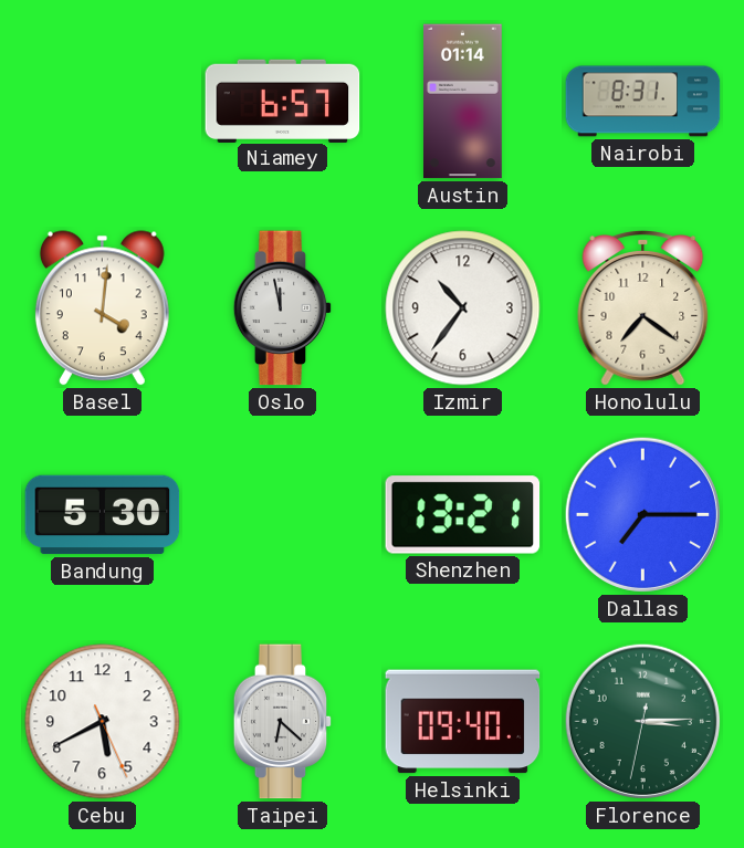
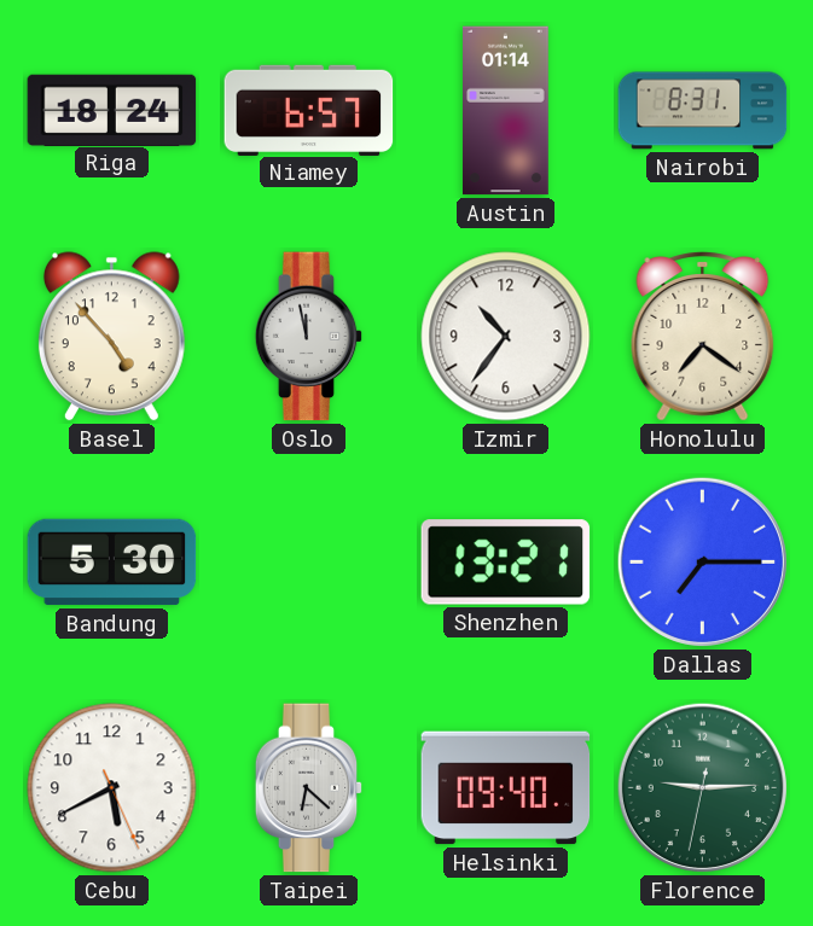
Riga: none -> 18:24 (112, 110)
Basel: 4:01 -> 4:53 (111, 337)
Florence: 3:14 -> 9:14 (702, 787)
